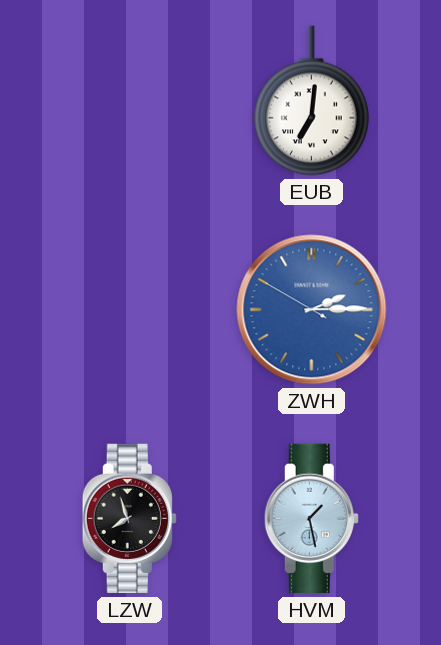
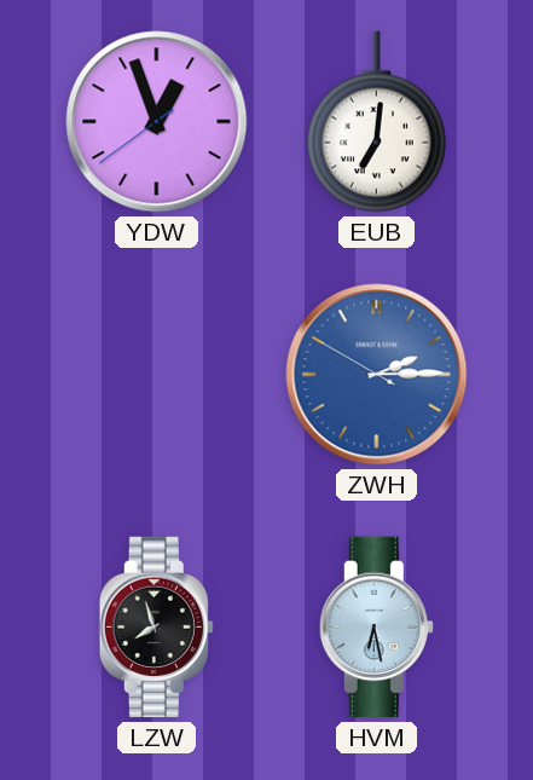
YDW: none -> 12:56 (157, 122)
HVM: 1:28 -> 6:28 (376, 628)
